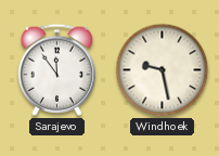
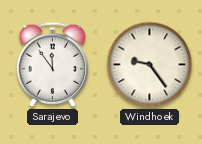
Windhoek: 9:28 -> 9:24 (150, 65)
